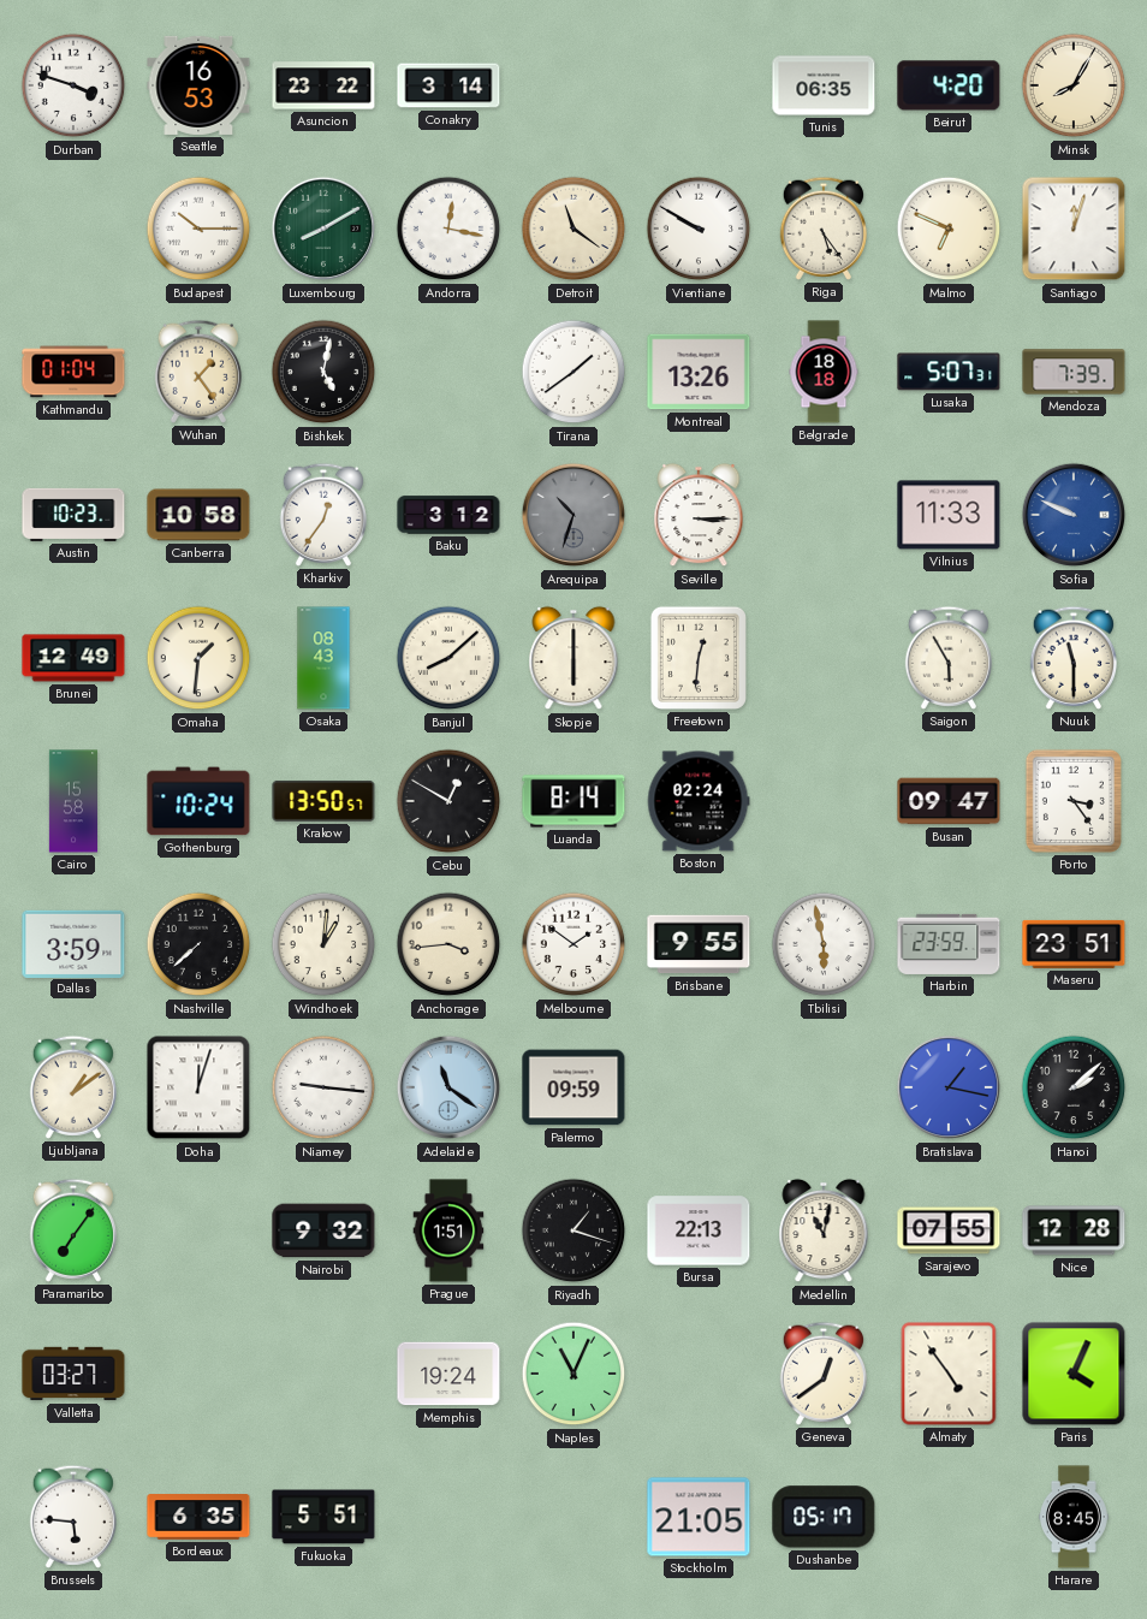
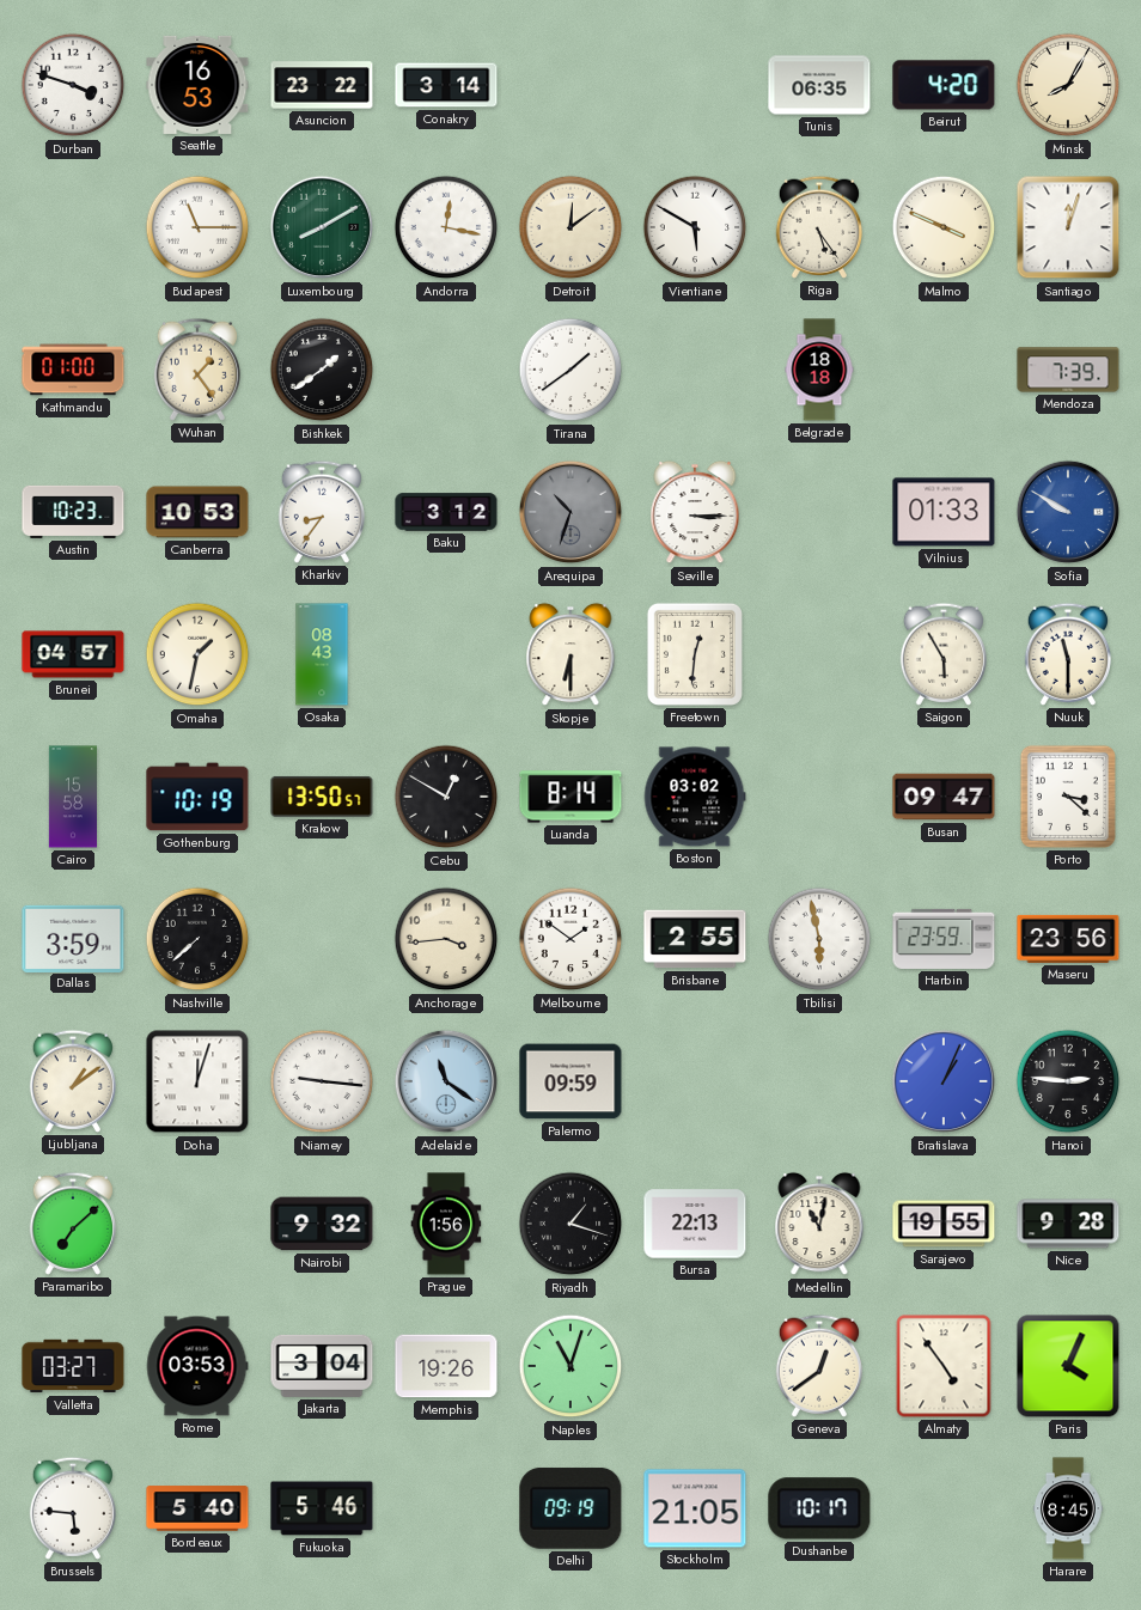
Budapest: 10:15 -> 11:15 (197, 227)
Detroit: 11:21 -> 12:09 (570, 227)
Vientiane: 9:50 -> 5:50 (695, 227)
Malmo: 6:49 -> 3:49 (944, 227)
Kathmandu: 01:04 -> 01:00 (73, 370)
Bishkek: 5:02 -> 1:39 (322, 370)
Montreal: 13:26 -> none (699, 372)
Lusaka: 5:07 -> none (949, 372)
Canberra: 10:58 -> 10:53 (197, 512)
Kharkiv: 12:36 -> 8:36 (321, 512)
Vilnius: 11:33 -> 01:33 (944, 512)
Sofia: 9:49 -> 9:50 (1068, 512)
Brunei: 12:49 -> 04:57 (73, 654)
Omaha: 1:31 -> 1:32 (197, 654)
Banjul: 8:08 -> none (448, 658)
Skopje: 6:00 -> 6:30 (570, 654)
Gothenburg: 10:24 -> 10:19 (197, 797)
Boston: 02:24 -> 03:02 (695, 797)
Porto: 3:24 -> 3:22 (1068, 797)
Windhoek: 1:01 -> none (323, 944)
Brisbane: 9:55 -> 2:55 (695, 939)
Maseru: 23:51 -> 23:56 (1068, 939)
Bratislava: 1:17 -> 1:04 (944, 1081)
Hanoi: 2:08 -> 2:46 (1068, 1081)
Paramaribo: 7:06 -> 7:08 (72, 1224)
Prague: 1:51 -> 1:56 (446, 1224)
Sarajevo: 07:55 -> 19:55 (944, 1224)
Nice: 12:28 -> 9:28 (1068, 1224)
Rome: none -> 03:53 (197, 1366)
Jakarta: none -> 3:04 (322, 1366)
Memphis: 19:24 -> 19:26 (446, 1366)
Naples: 11:04 -> 11:03 (570, 1366)
Bordeaux: 6:35 -> 5:40 (197, 1508)
Fukuoka: 5:51 -> 5:46 (322, 1508)
Delhi: none -> 09:19 (570, 1508)
Dushanbe: 05:17 -> 10:17 (819, 1508)
